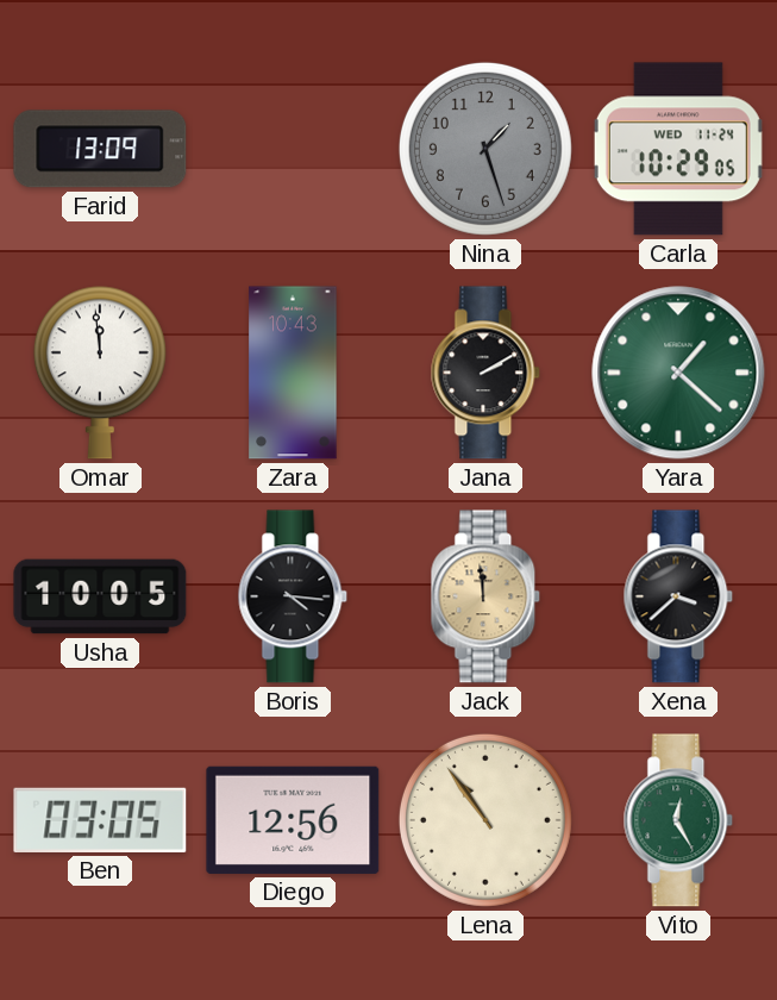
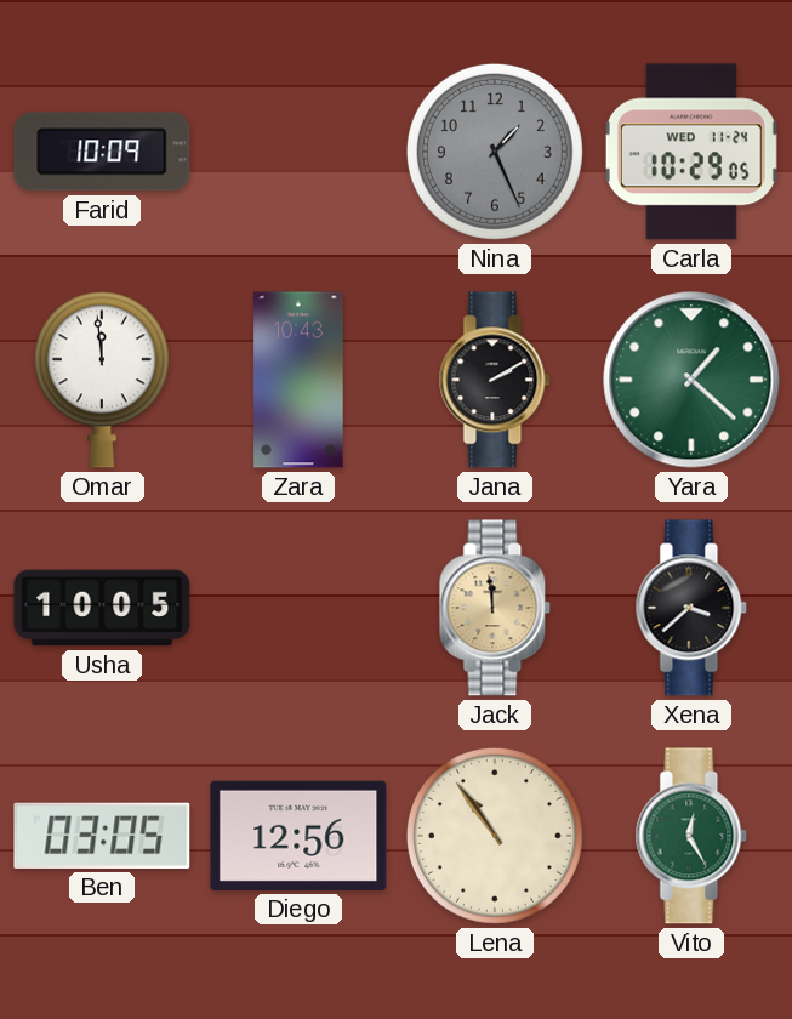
Farid: 13:09 -> 10:09 (102, 152)
Nina: 1:27 -> 1:26 (495, 152)
Boris: 4:16 -> none (293, 596)
